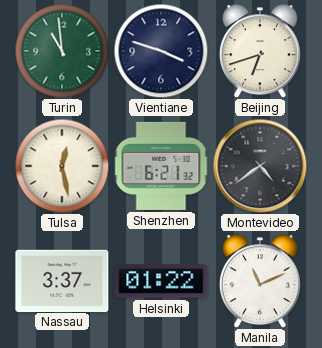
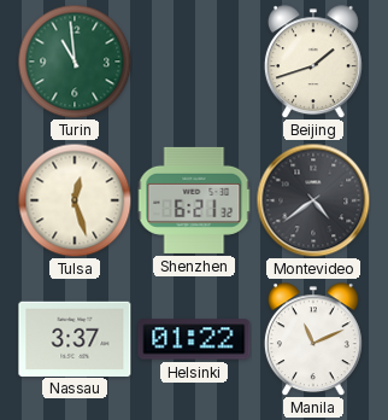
Vientiane: 3:48 -> none (161, 51)
Beijing: 6:42 -> 1:42 (313, 62)
Tulsa: 12:28 -> 12:27 (75, 200)
